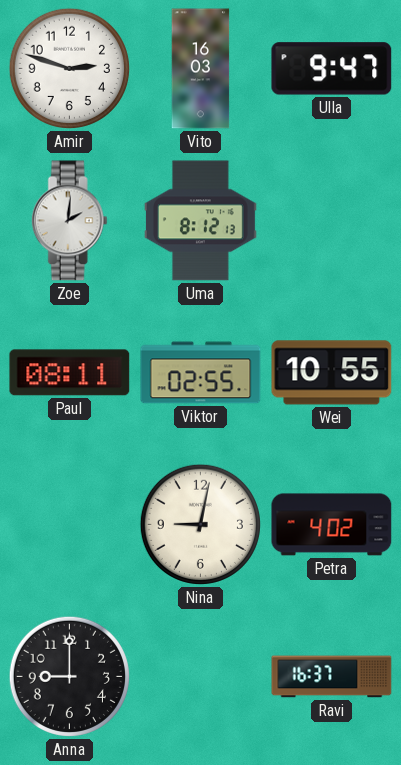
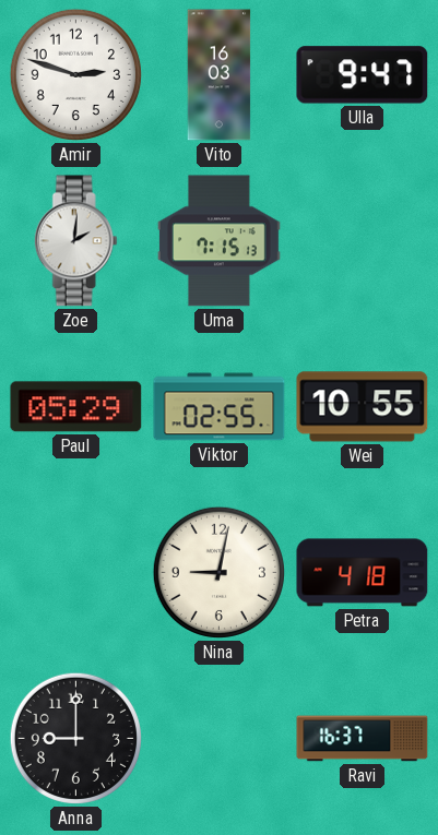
Uma: 8:12 -> 7:15 (218, 241)
Paul: 08:11 -> 05:29 (76, 407)
Petra: 4:02 -> 4:18 (363, 573)
